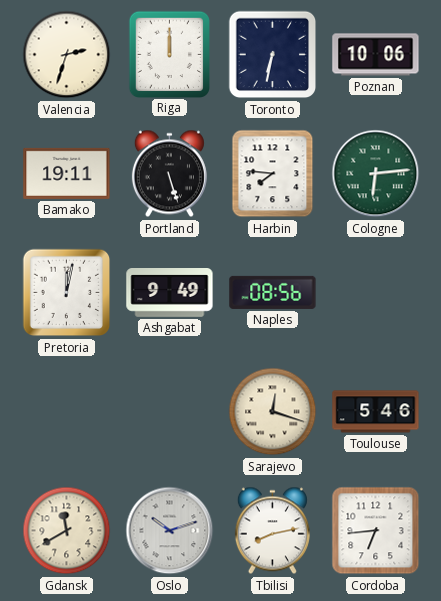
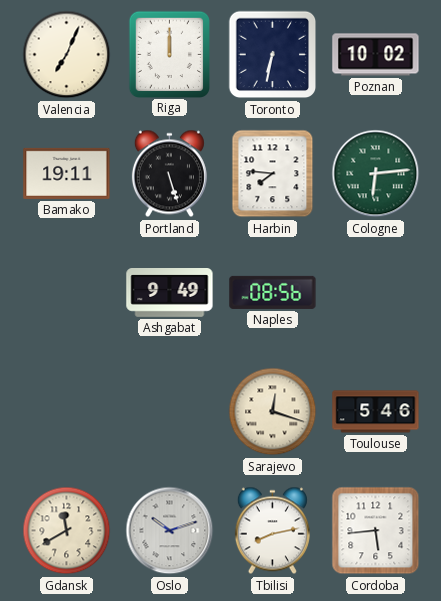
Valencia: 2:33 -> 7:04 (67, 55)
Poznan: 10:06 -> 10:02 (376, 55)
Pretoria: 12:02 -> none (67, 293)
Cordoba: 6:44 -> 5:44 (376, 531)
